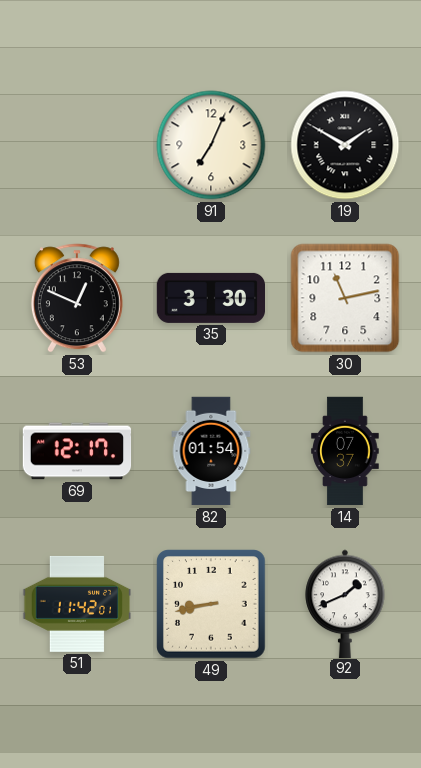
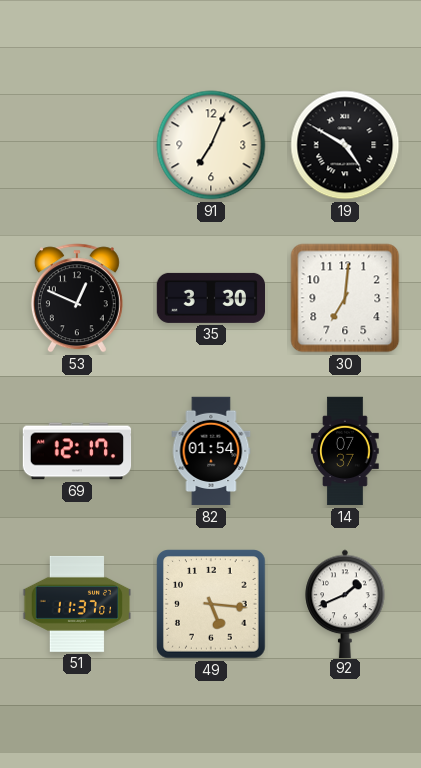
19: 1:50 -> 4:50 (345, 145)
30: 11:13 -> 7:01 (345, 298)
51: 11:42 -> 11:37 (77, 604)
49: 8:43 -> 5:16 (211, 604)
